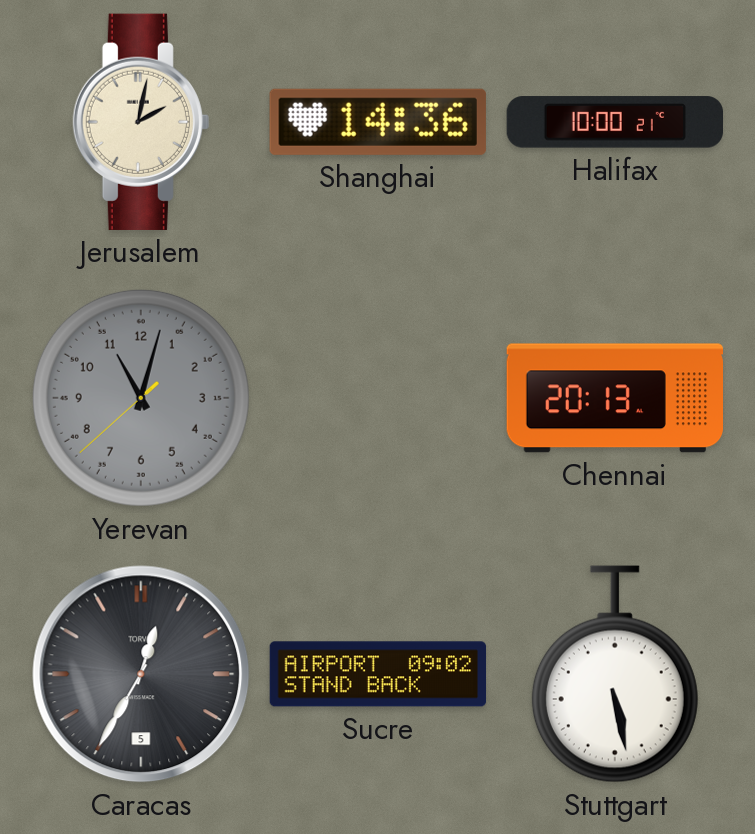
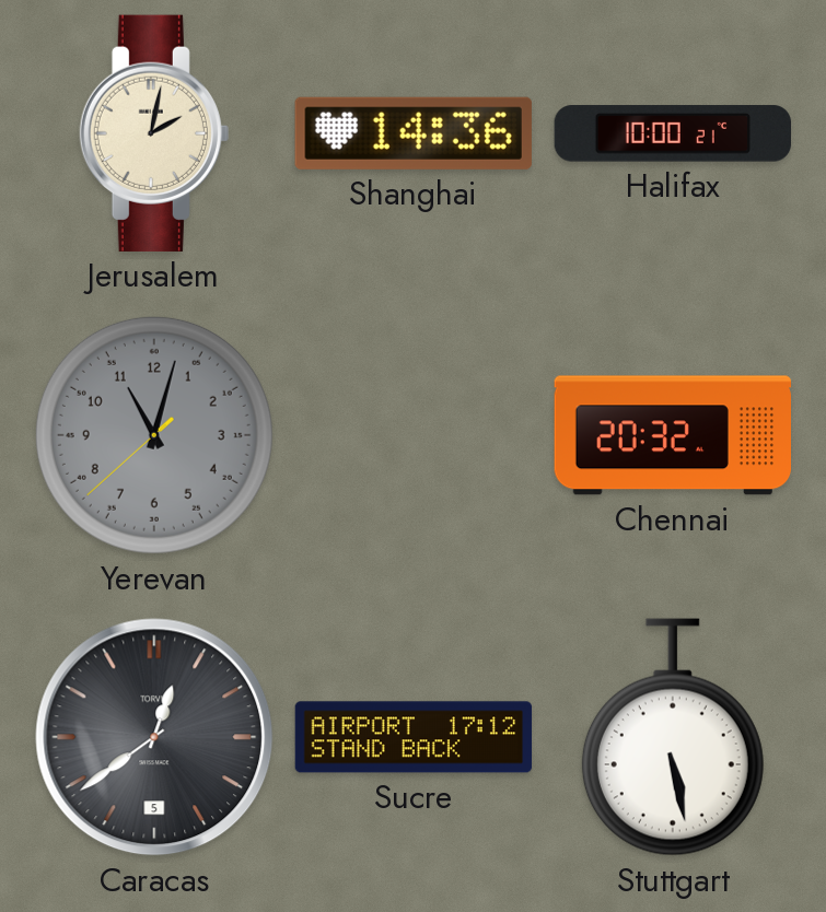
Chennai: 20:13 -> 20:32 (672, 435)
Caracas: 12:35 -> 12:39 (154, 737)
Sucre: 09:02 -> 17:12 (414, 737)
